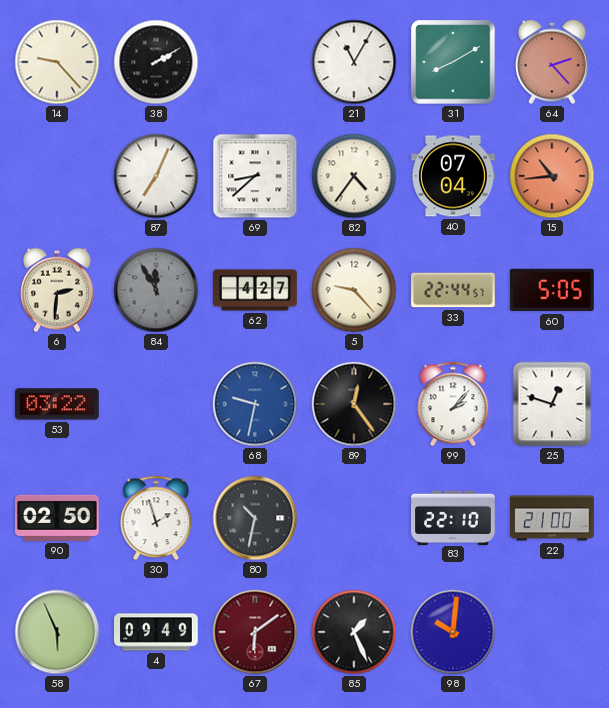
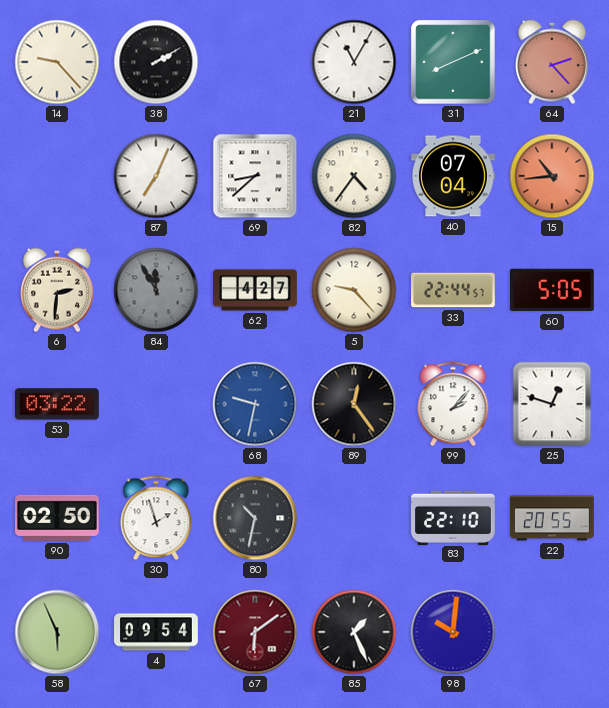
31: 8:10 -> 8:11 (453, 62)
22: 21:00 -> 20:55 (552, 518)
4: 09:49 -> 09:54 (156, 632)
